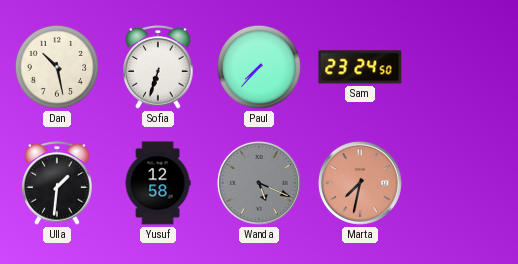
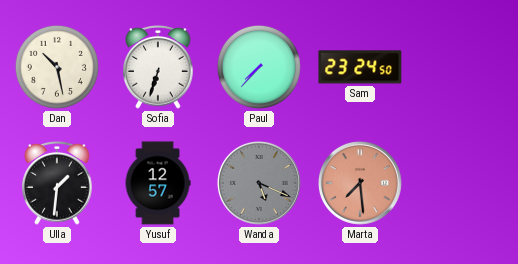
Yusuf: 12:58 -> 12:57 (158, 183)
Marta: 7:32 -> 7:29 (360, 183)
